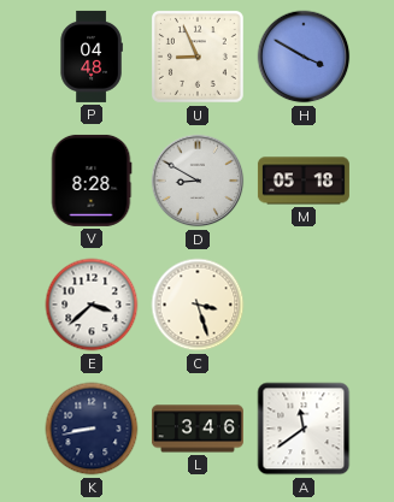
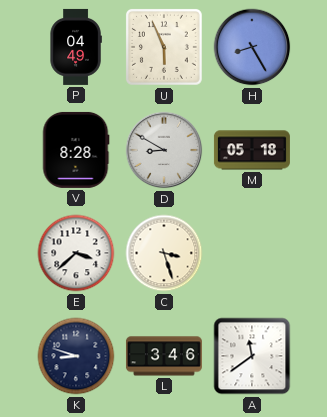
P: 04:48 -> 04:49 (76, 47)
U: 8:56 -> 5:56 (164, 47)
H: 3:50 -> 8:25 (252, 47)
K: 8:43 -> 8:48 (76, 356)
